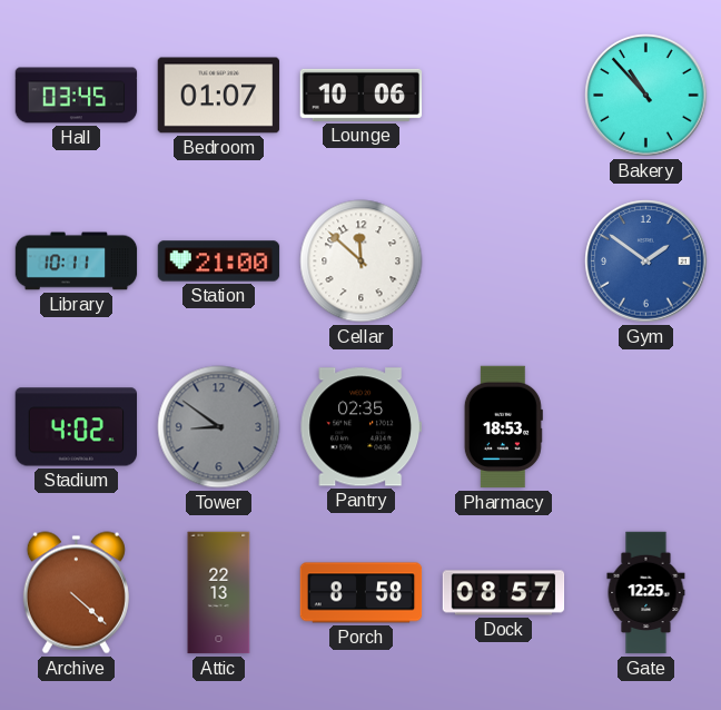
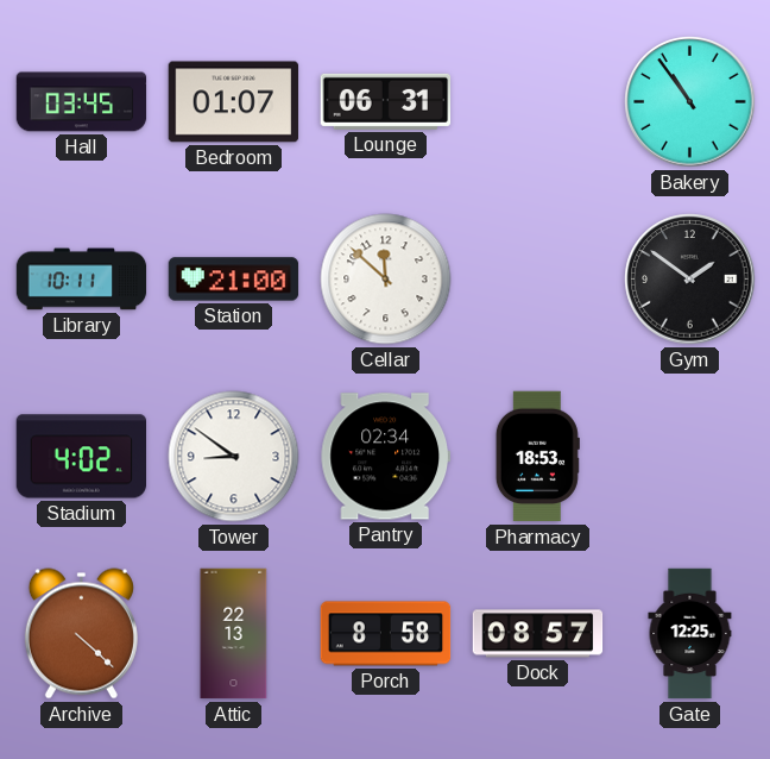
Lounge: 10:06 -> 06:31 (386, 101)
Bakery: 10:53 -> 10:54 (690, 102)
Gym dial: blue -> black (690, 280)
Tower dial: grey -> white (234, 457)
Pantry: 02:35 -> 02:34 (385, 457)
